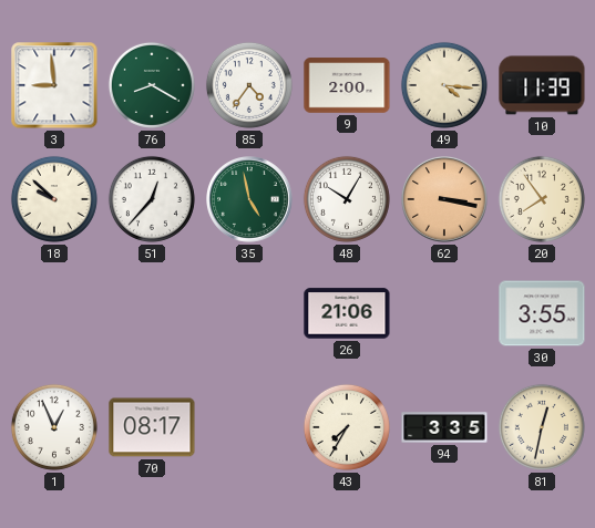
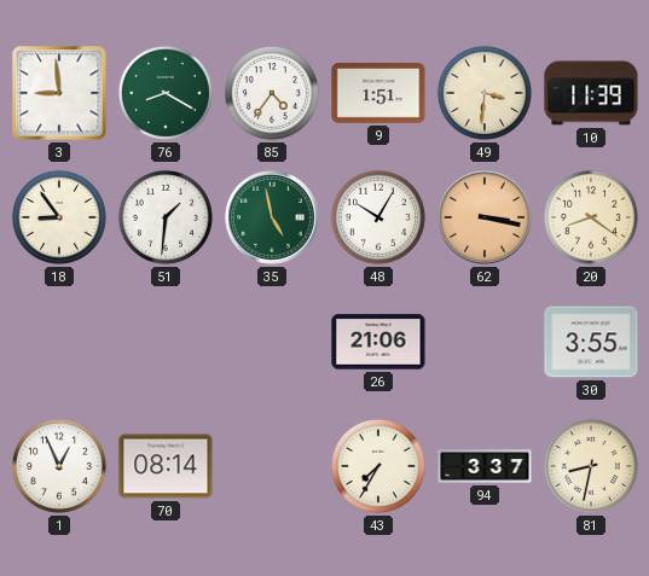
9: 2:00 -> 1:51 (378, 93)
49: 4:16 -> 3:31 (485, 93)
18: 9:52 -> 8:54 (59, 217)
51: 12:37 -> 1:31 (166, 217)
20: 7:54 -> 8:21 (591, 217)
70: 08:17 -> 08:14 (166, 466)
94: 3:35 -> 3:37 (485, 466)
81: 12:32 -> 8:32 (591, 466)
